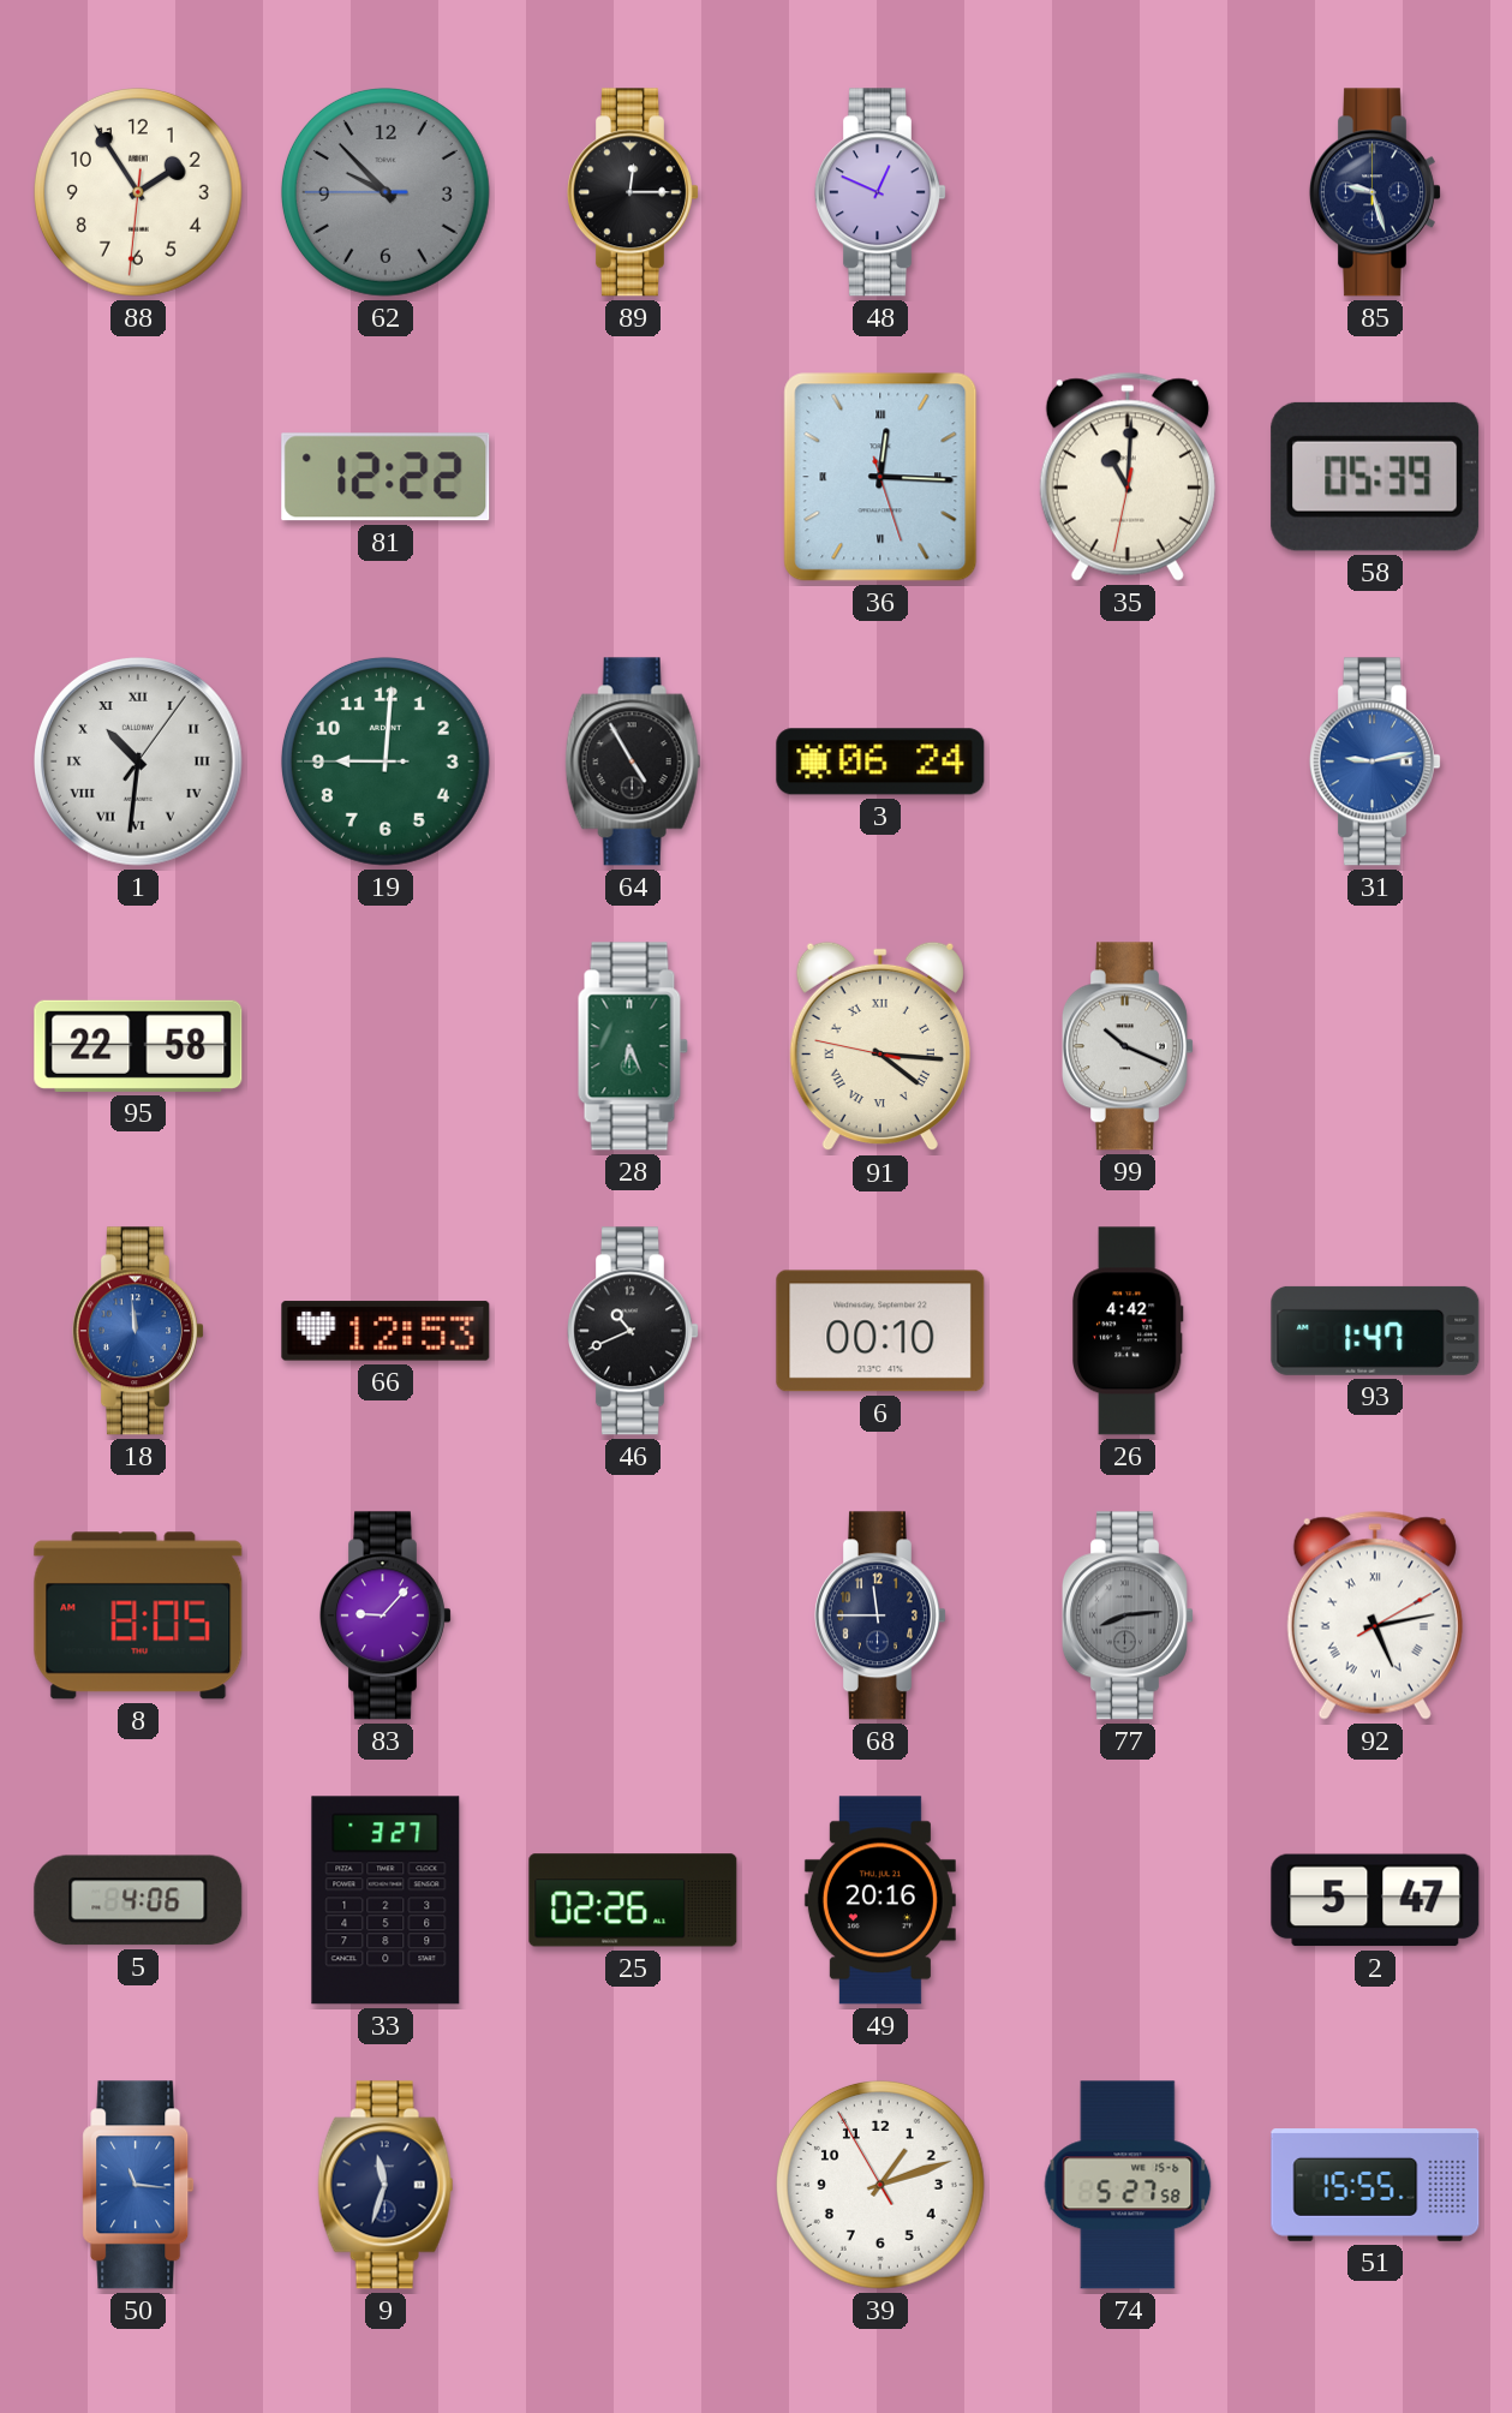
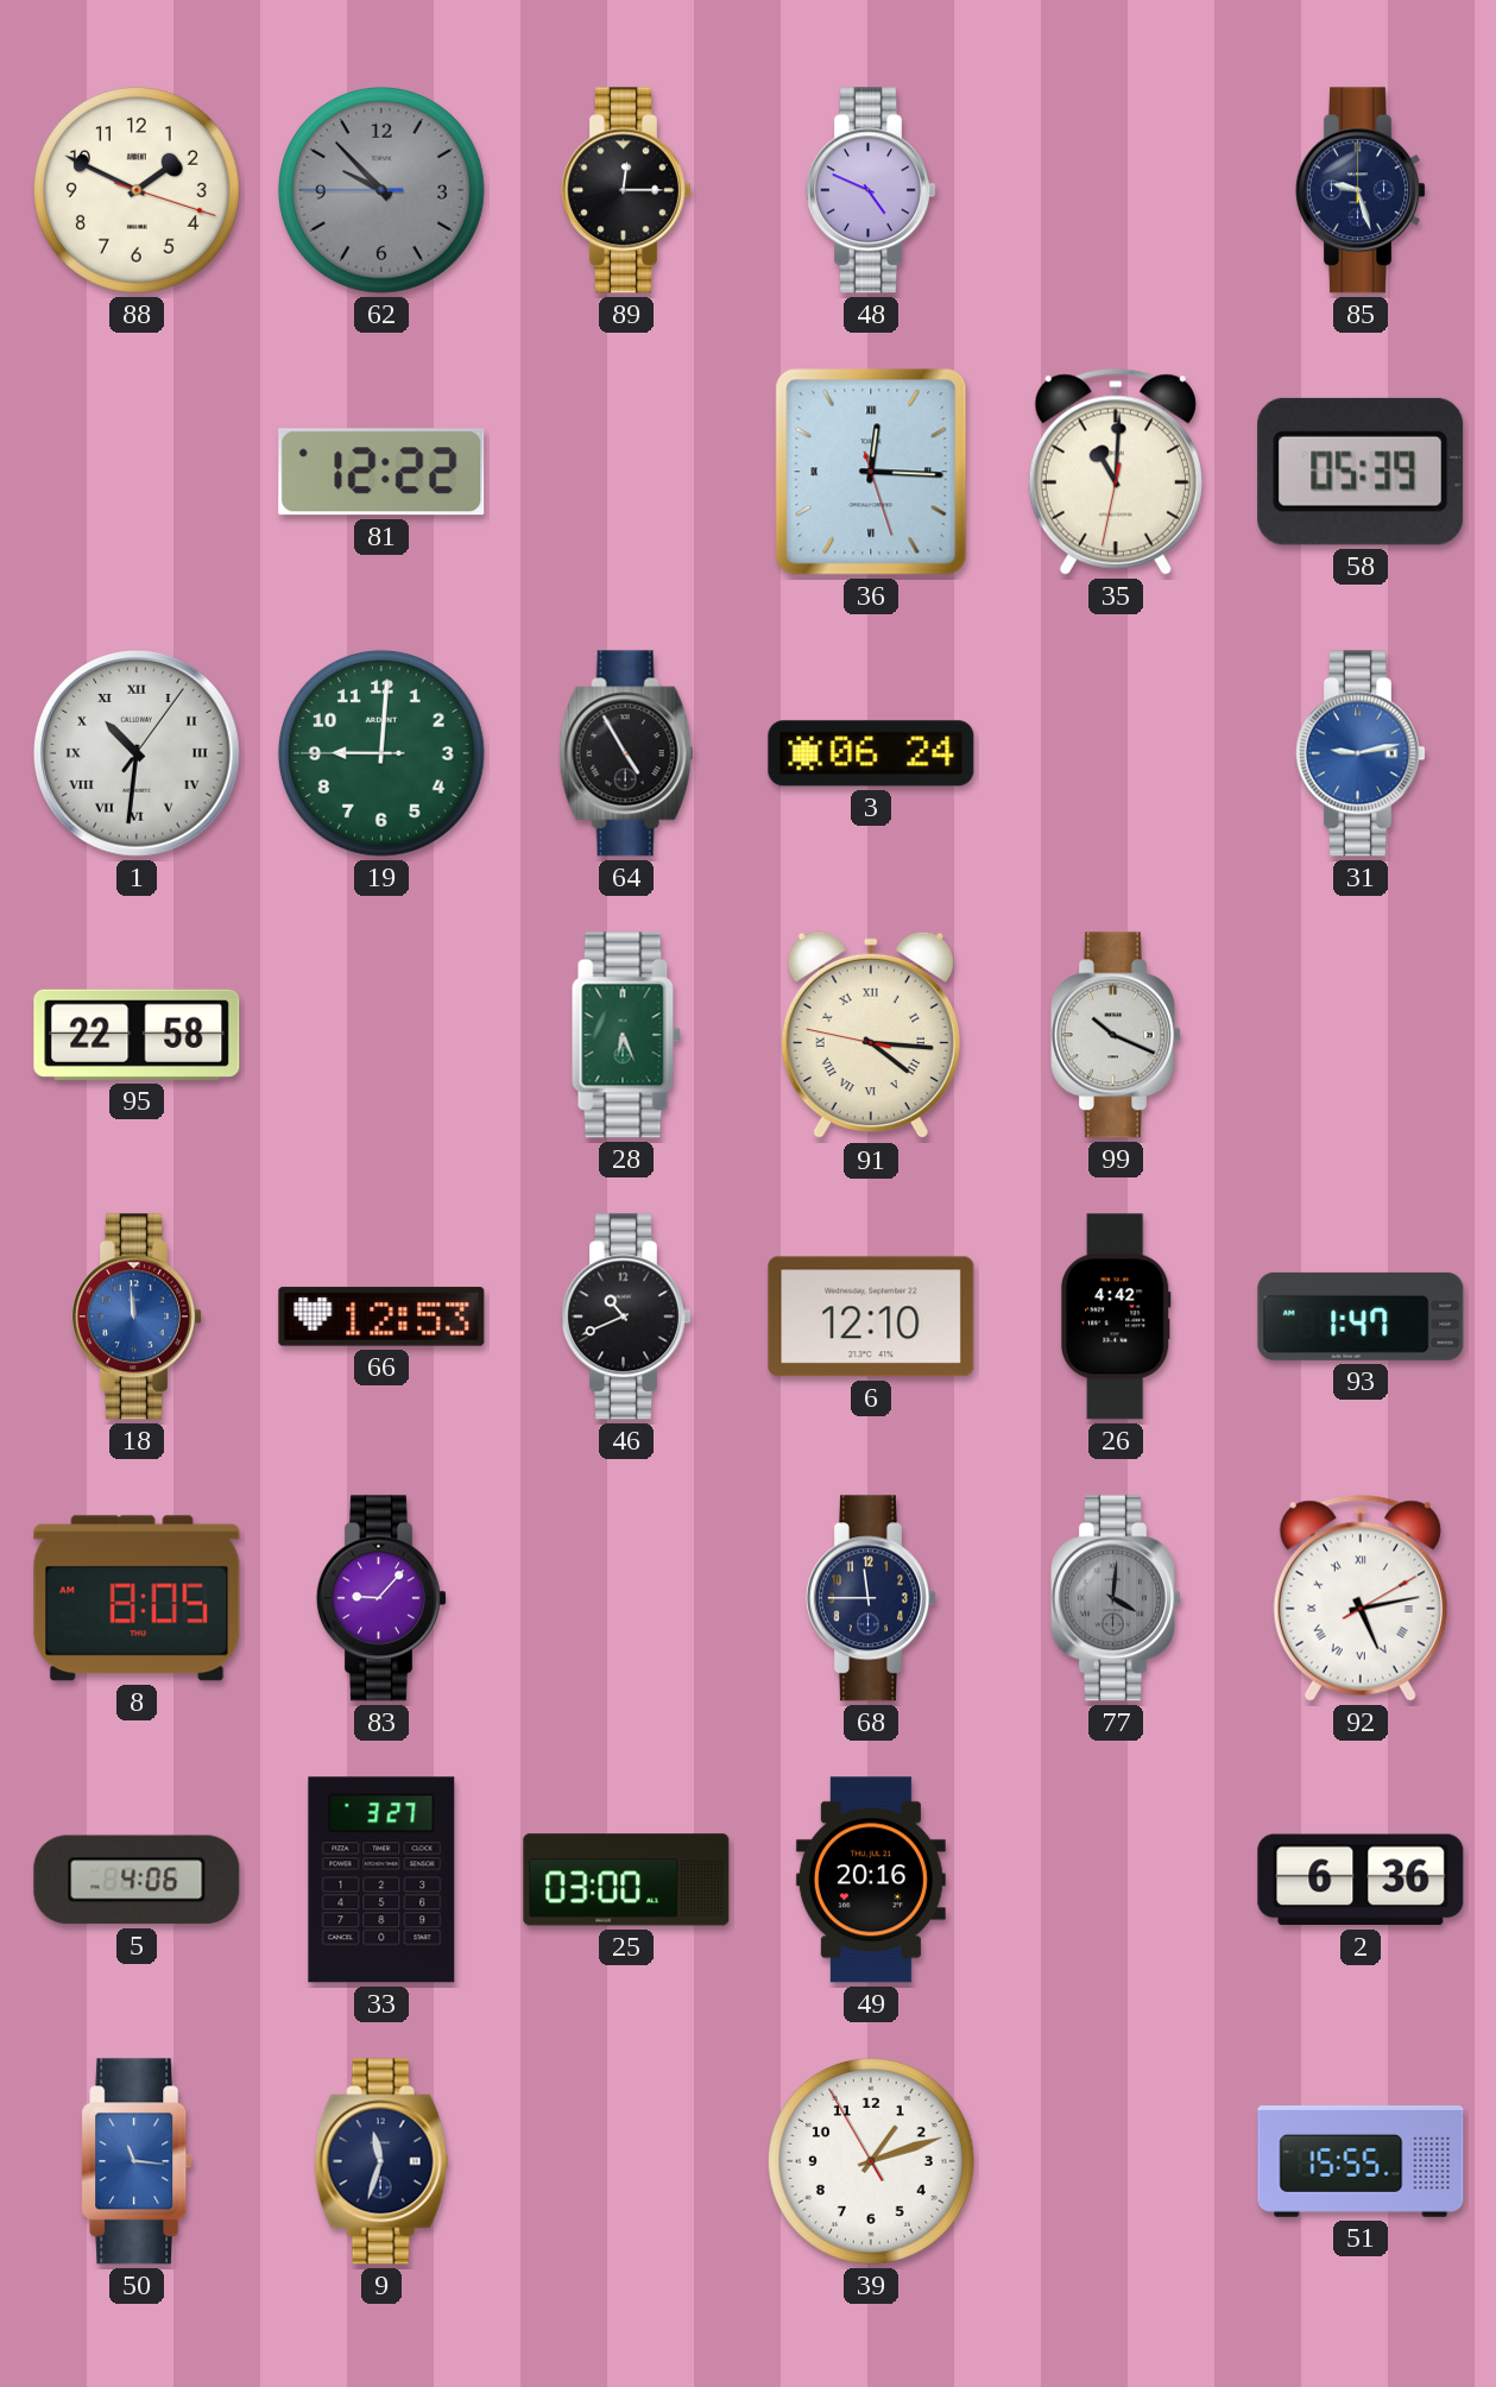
88: 1:54 -> 1:49 (137, 190)
48: 12:49 -> 4:49 (871, 190)
6: 00:10 -> 12:10 (871, 1316)
77: 8:14 -> 4:01 (1116, 1598)
25: 02:26 -> 03:00 (626, 1880)
2: 5:47 -> 6:36 (1361, 1880)
74: 5:27 -> none (1128, 2185)
